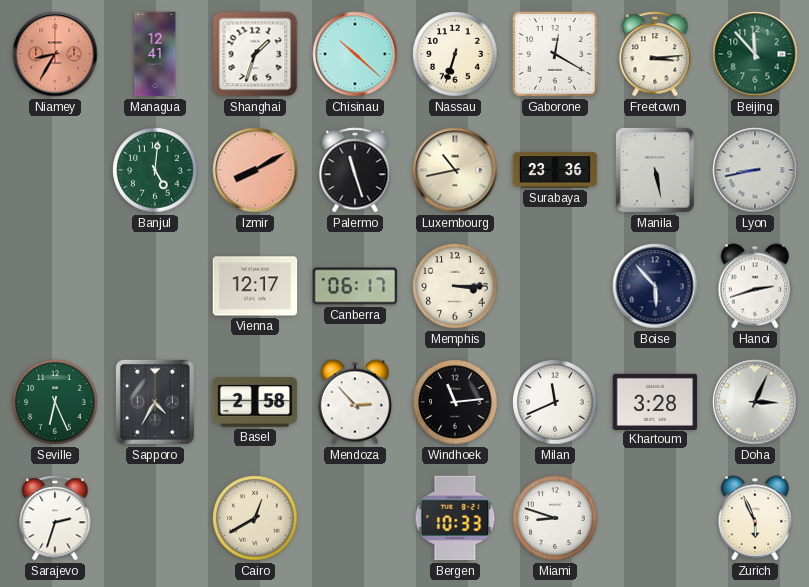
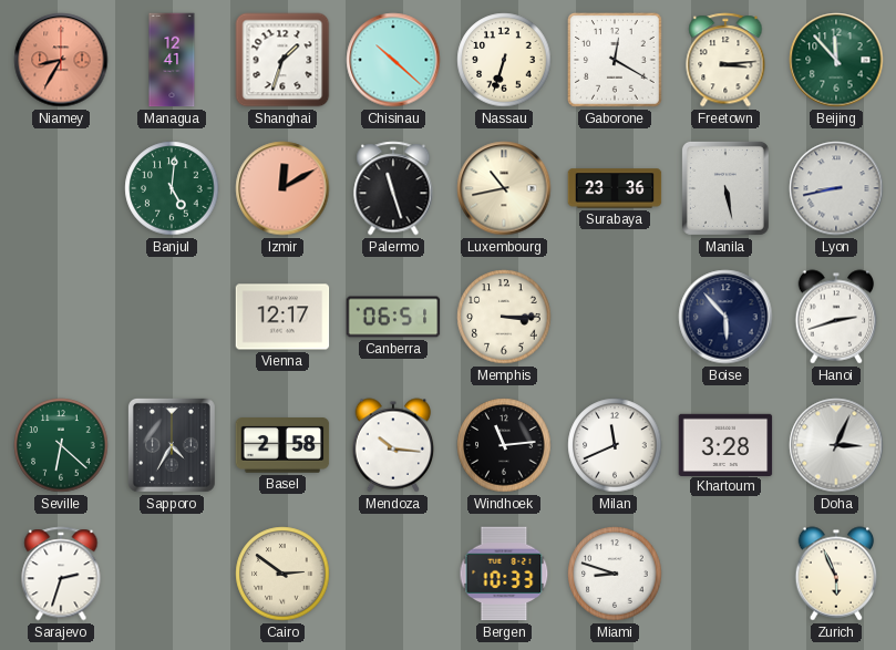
Izmir: 8:10 -> 12:10 (282, 188)
Canberra: 06:17 -> 06:51 (393, 317)
Seville: 6:26 -> 6:22 (61, 445)
Mendoza: 2:53 -> 10:16 (393, 445)
Cairo: 12:40 -> 2:51 (282, 574)
